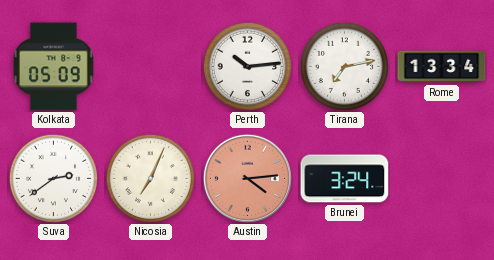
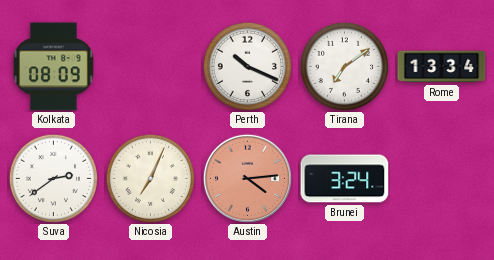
Kolkata: 05:09 -> 08:09 (53, 67)
Perth: 10:14 -> 10:19 (247, 66)
Tirana: 7:13 -> 7:09 (344, 66)
